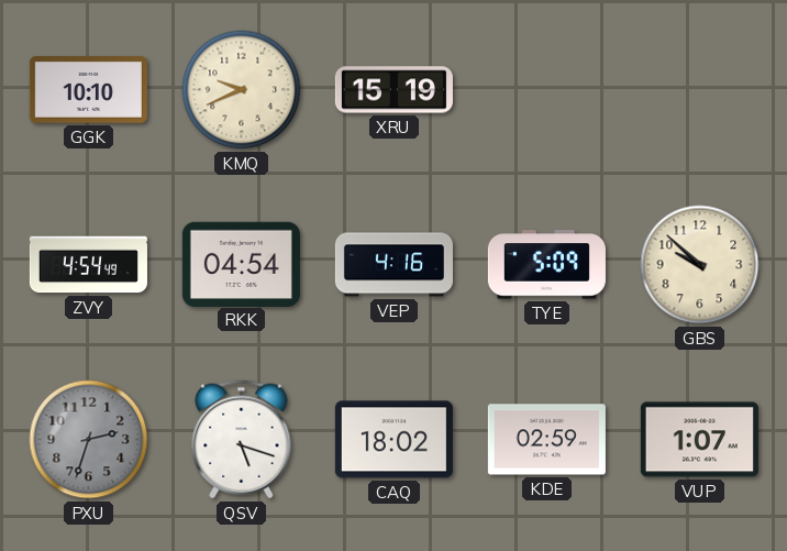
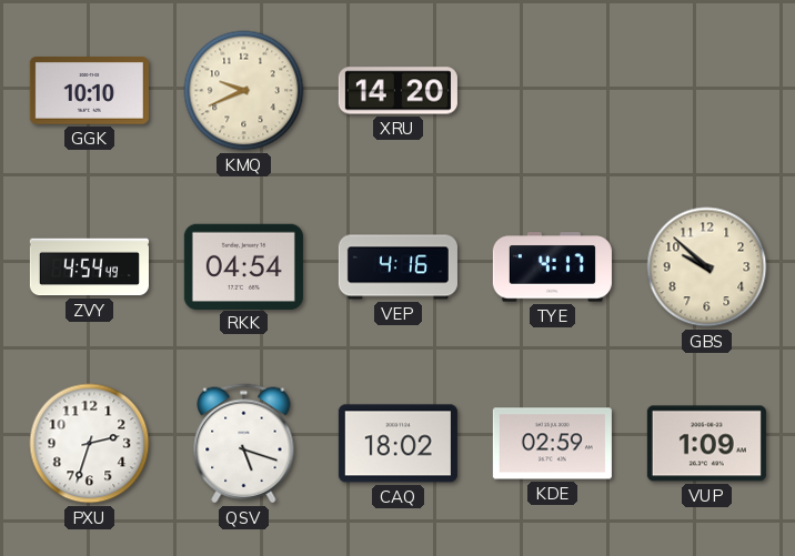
XRU: 15:19 -> 14:20 (398, 91)
TYE: 5:09 -> 4:17 (552, 267)
PXU dial: grey -> white (90, 444)
VUP: 1:07 -> 1:09 (706, 444)
